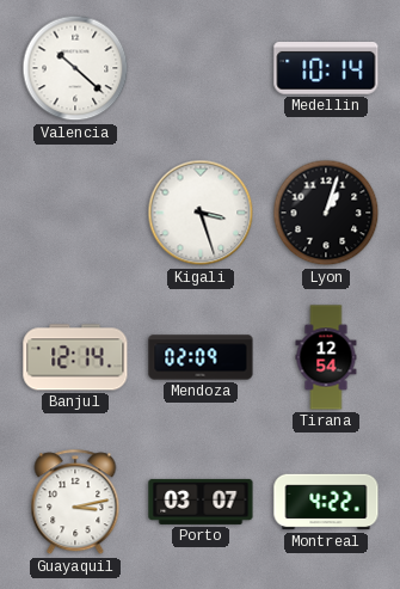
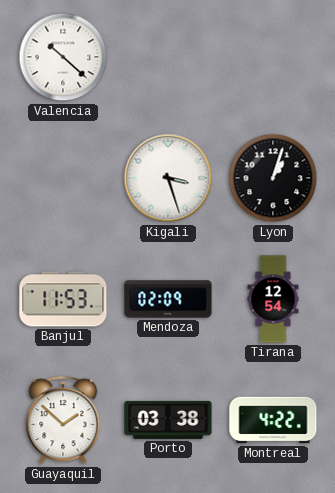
Medellin: 10:14 -> none (326, 69)
Banjul: 12:14 -> 11:53 (63, 299)
Guayaquil: 3:13 -> 1:52 (63, 421)
Porto: 03:07 -> 03:38 (168, 420)
